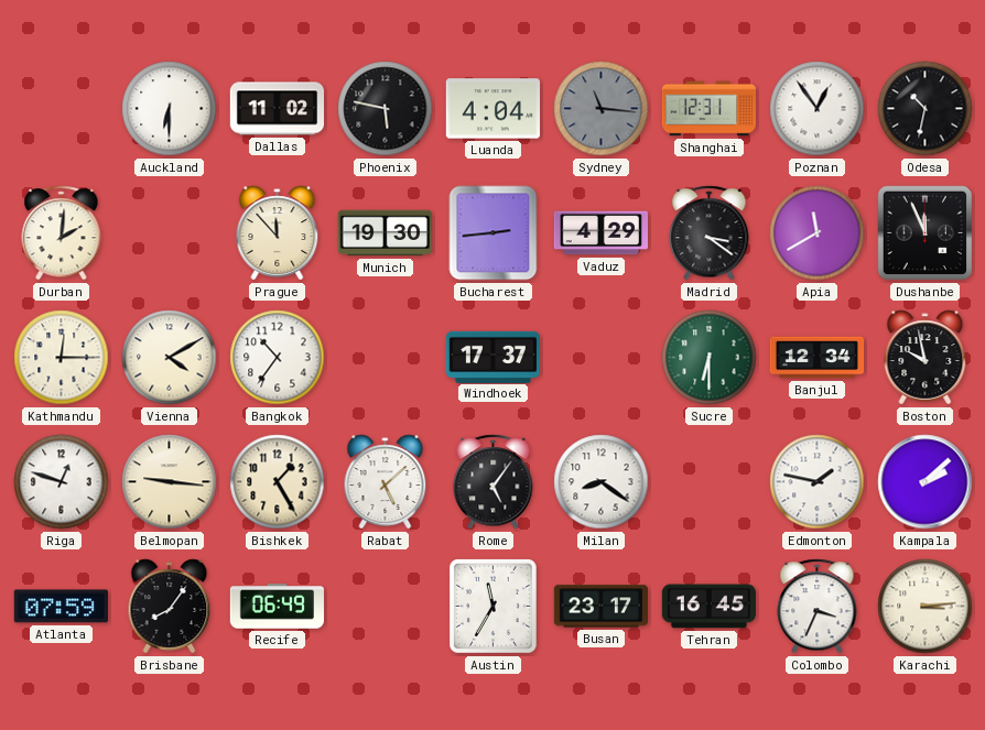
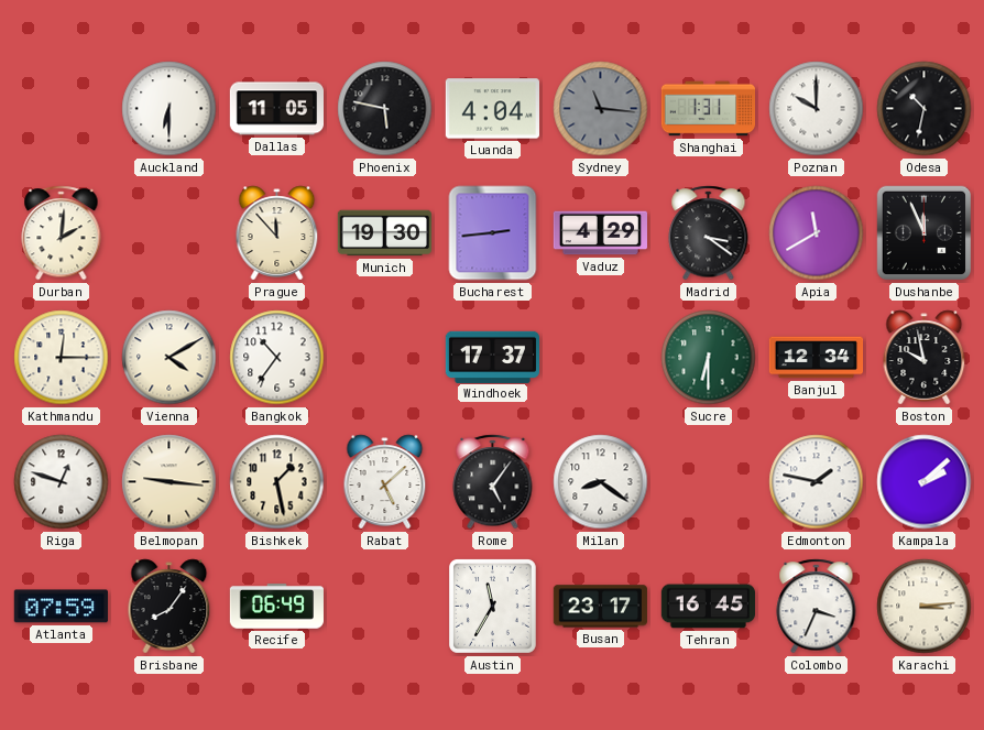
Dallas: 11:02 -> 11:05 (276, 109)
Shanghai: 12:31 -> 1:31 (709, 109)
Poznan: 12:54 -> 10:00 (817, 109)
Bishkek: 1:25 -> 1:28 (277, 482)
